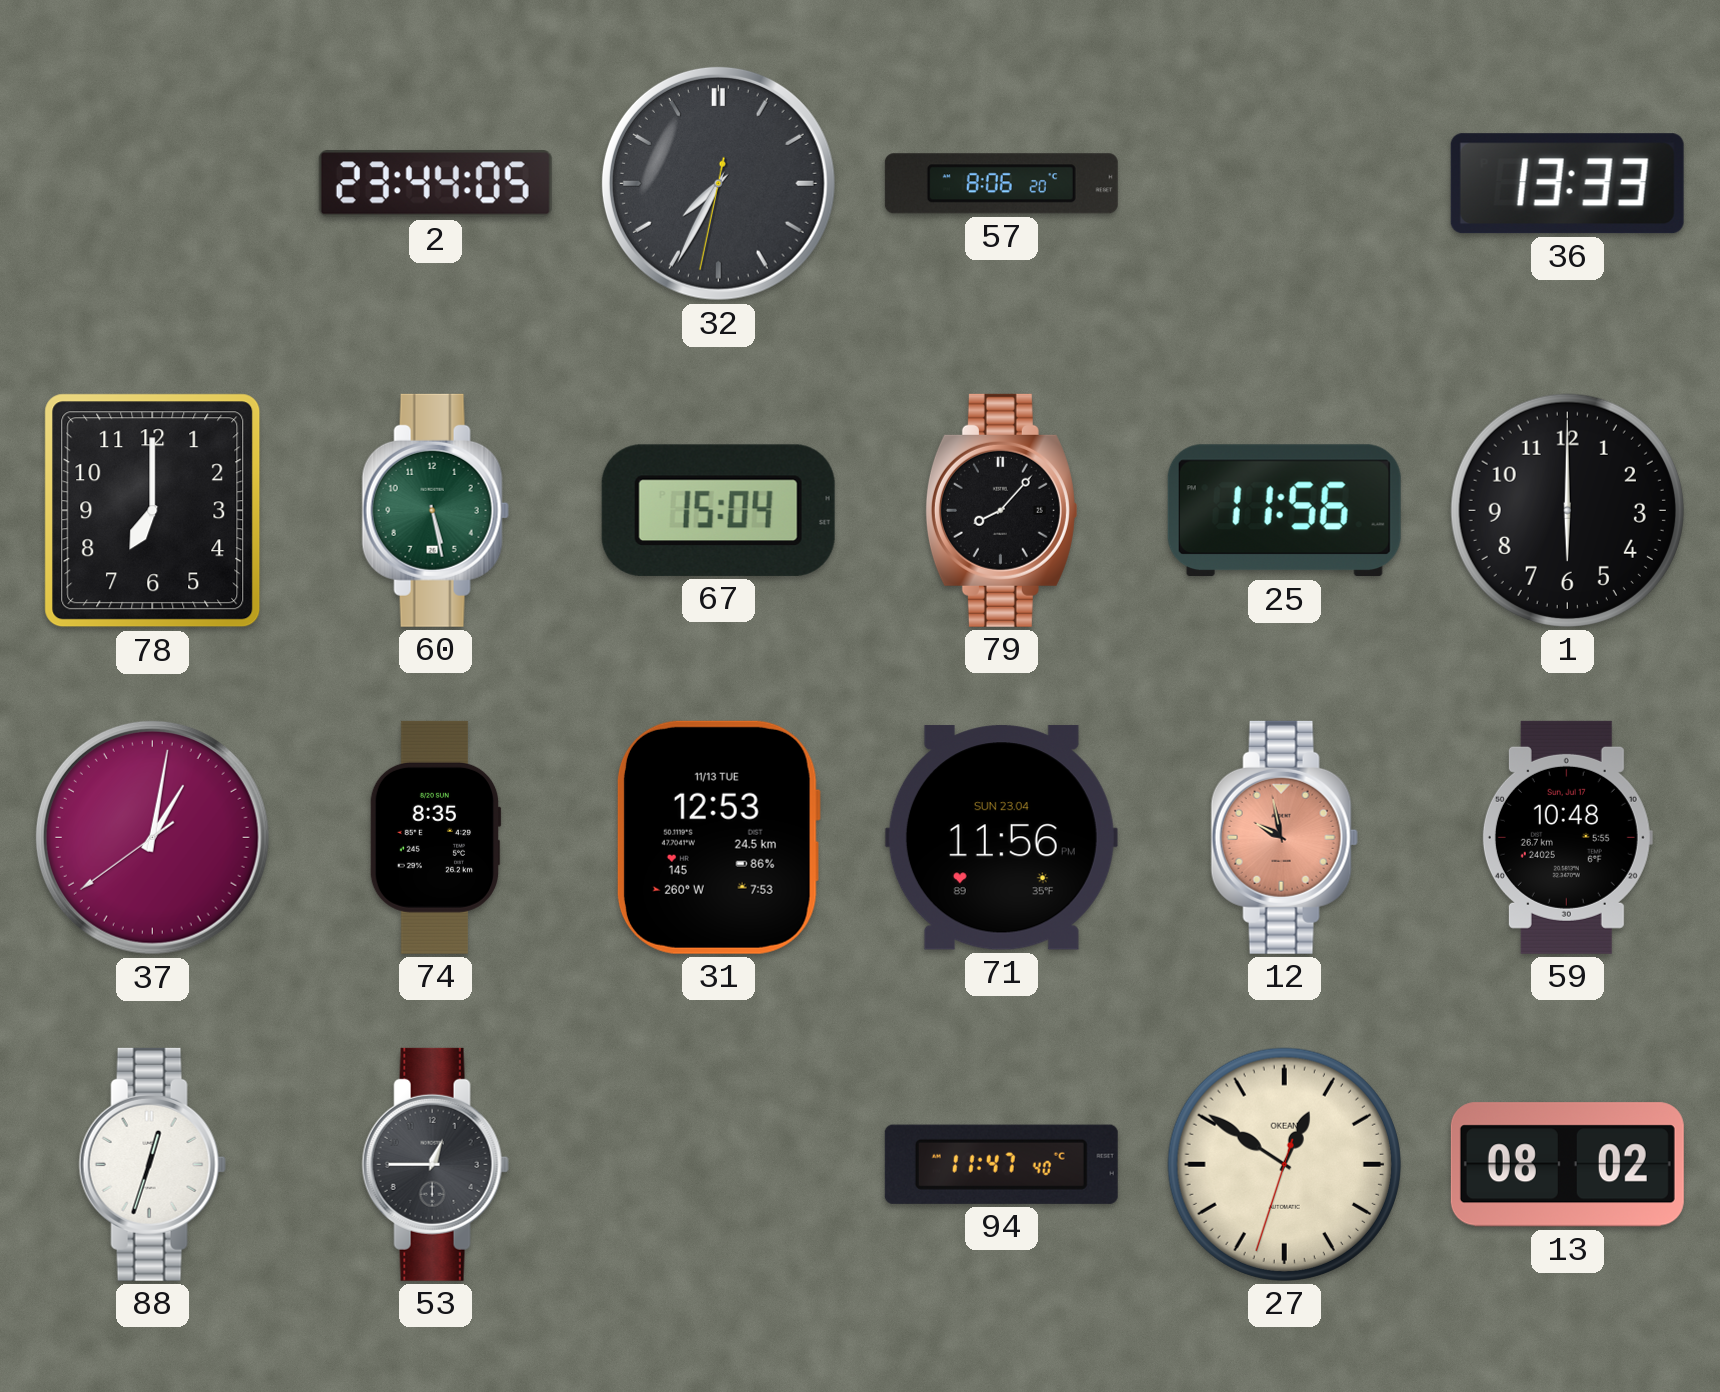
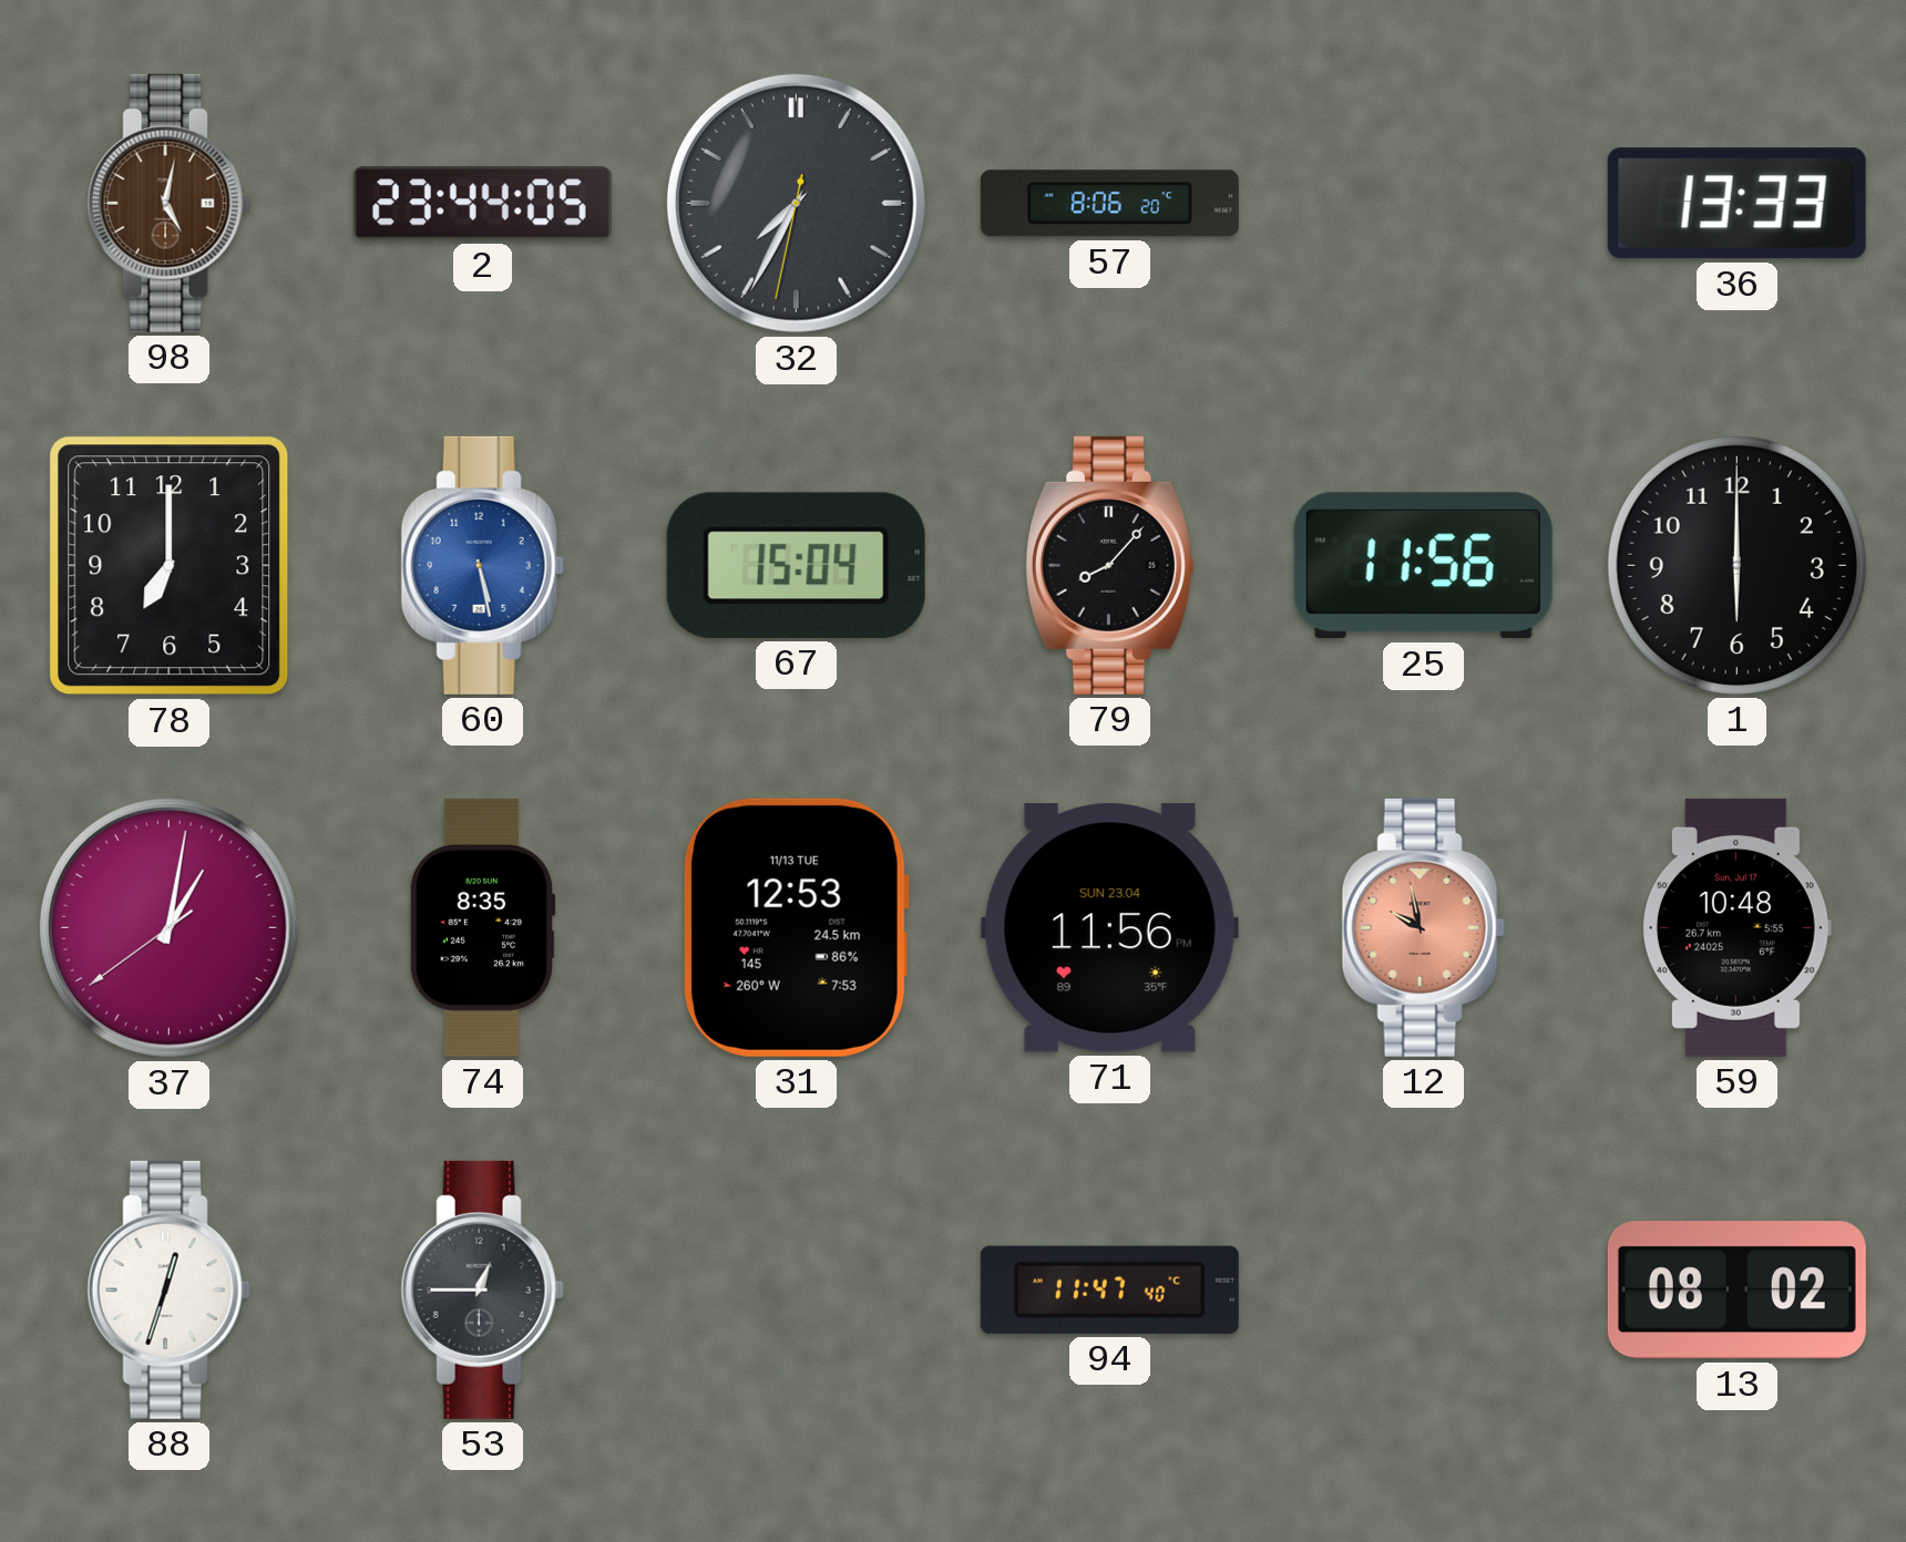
98: none -> 5:02 (168, 203)
60 dial: green -> blue (482, 565)
27: 12:50 -> none (1284, 1164)
